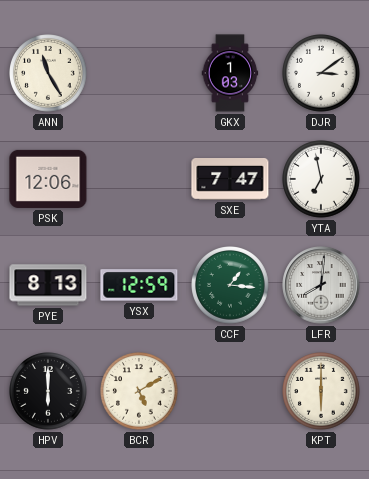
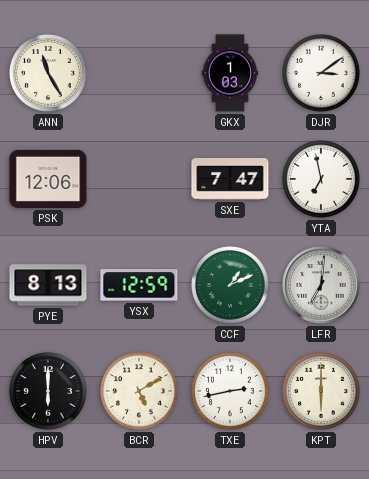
CCF: 1:16 -> 1:11 (231, 286)
LFR: 8:01 -> 7:01 (321, 285)
TXE: none -> 2:43 (231, 392)
